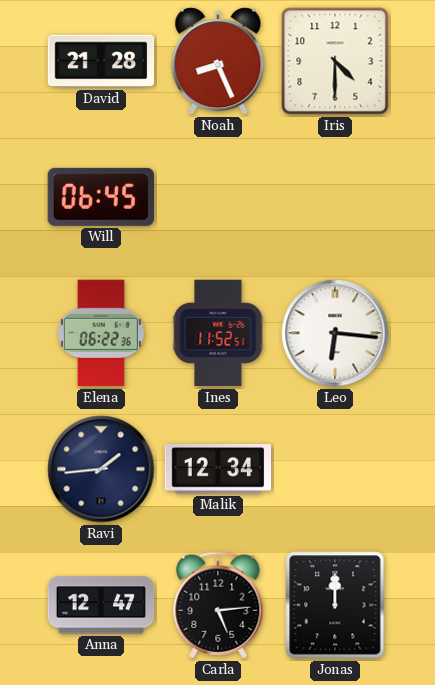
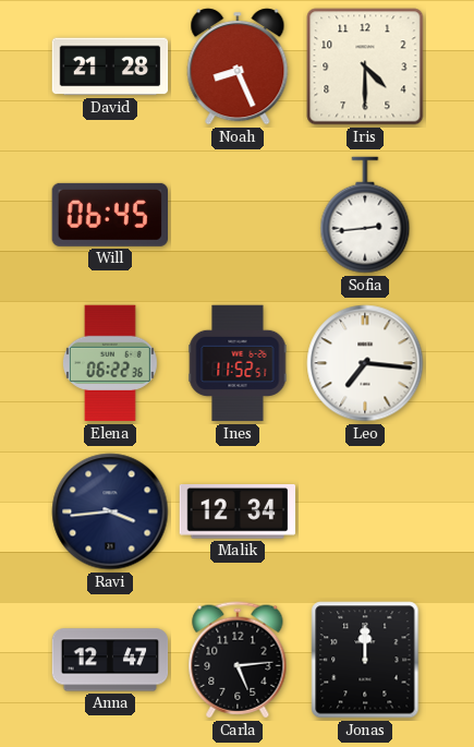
Sofia: none -> 2:44 (365, 215)
Leo: 6:16 -> 7:16 (365, 363)
Ravi: 1:44 -> 3:44 (110, 511)
